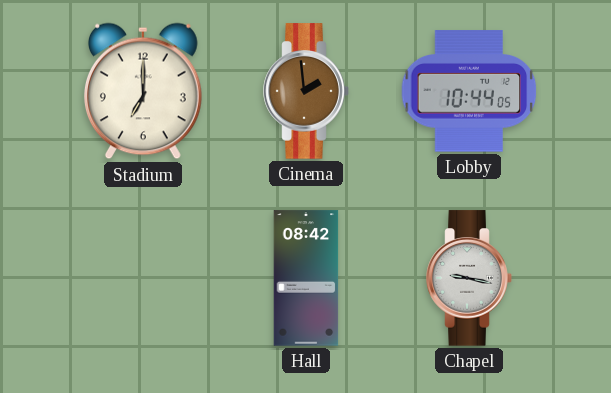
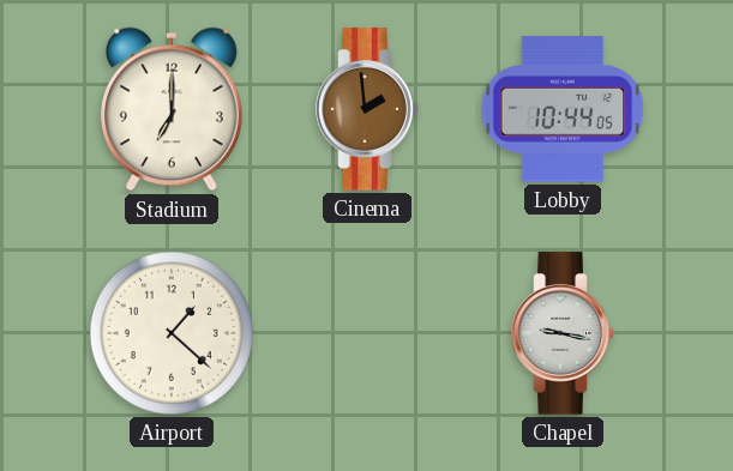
Airport: none -> 1:22 (172, 333)
Hall: 08:42 -> none (306, 278)
